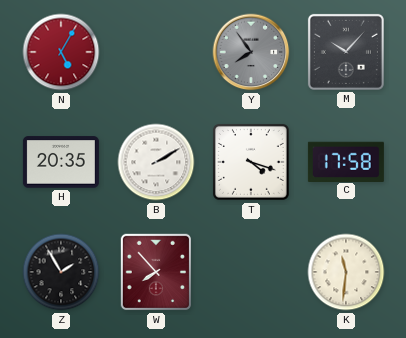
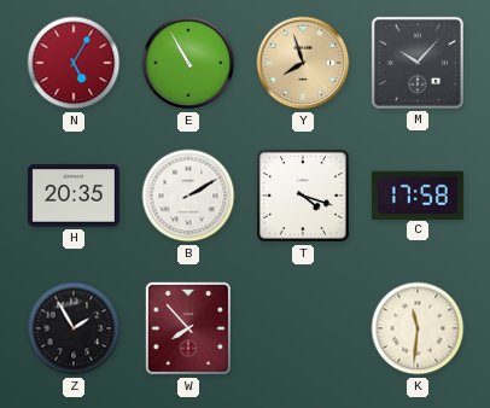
E: none -> 10:55 (188, 63)
Y: 7:54 -> 7:57 (303, 63)
Y dial: grey -> champagne (303, 63)
